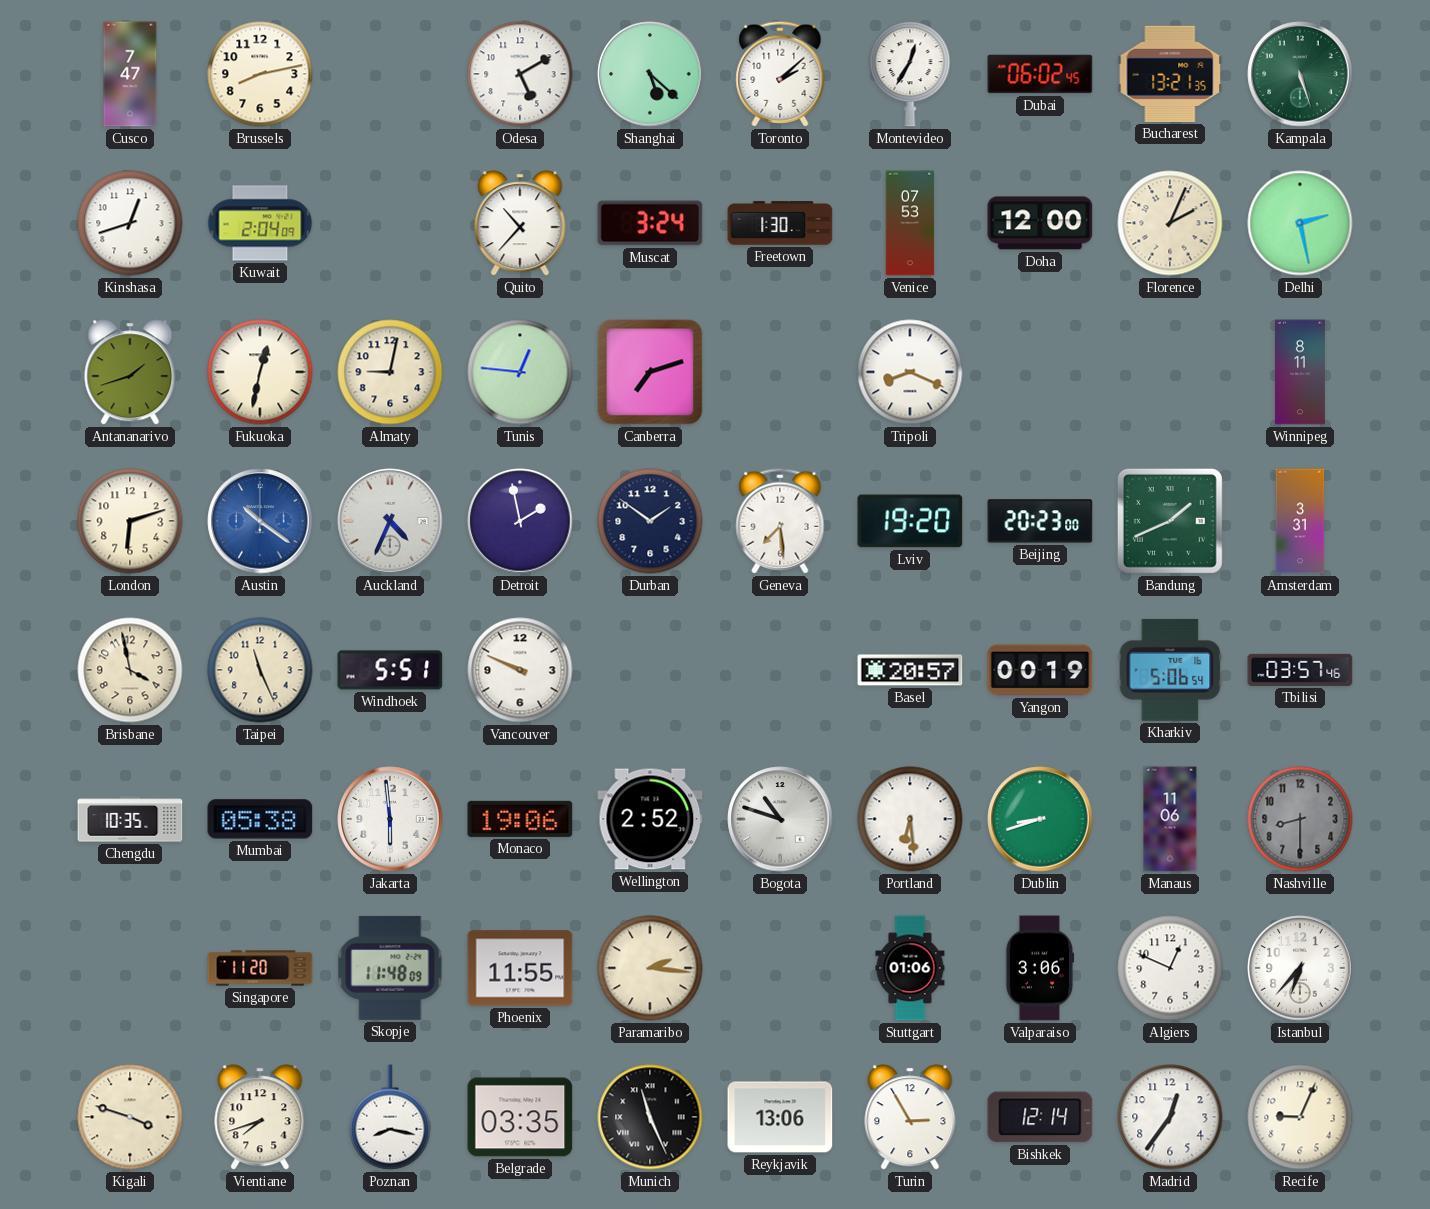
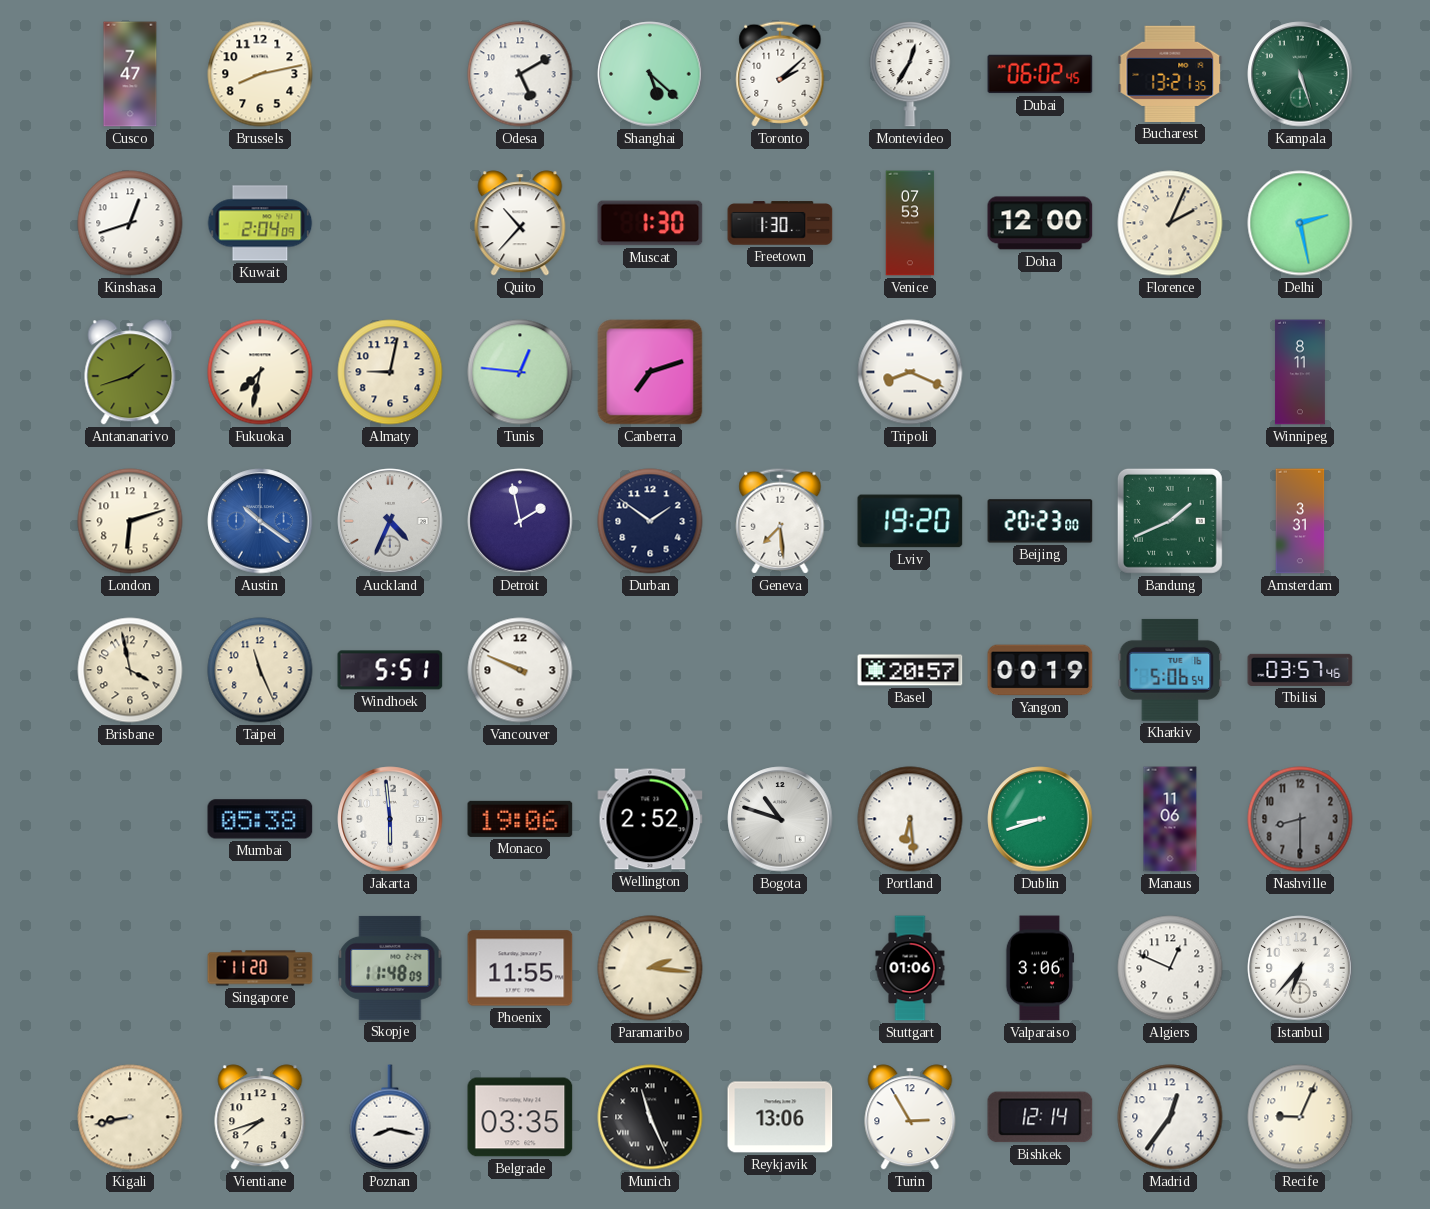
Muscat: 3:24 -> 1:30 (650, 223)
Fukuoka: 12:32 -> 7:32 (260, 372)
Chengdu: 10:35 -> none (130, 819)
Kigali: 3:48 -> 8:43 (130, 1117)
